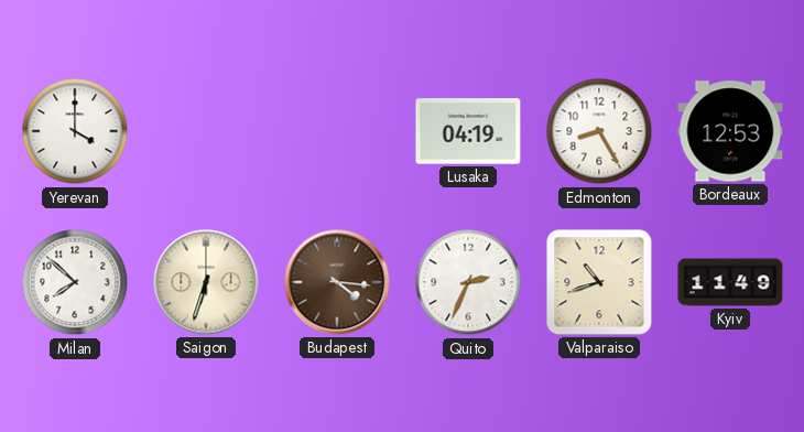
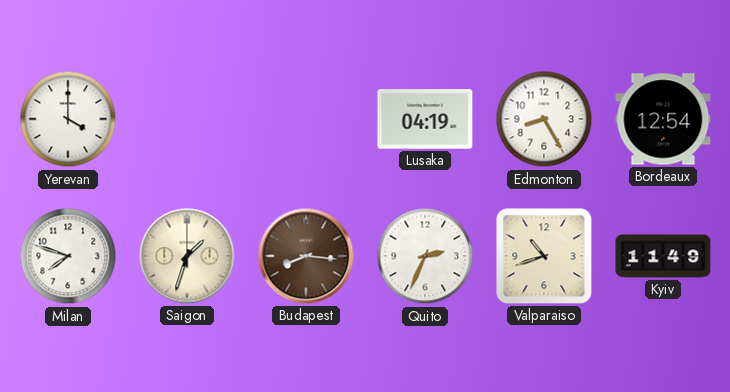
Bordeaux: 12:53 -> 12:54 (663, 119)
Milan: 7:52 -> 7:48 (68, 256)
Saigon: 6:33 -> 1:33 (187, 256)
Budapest: 4:16 -> 8:16 (306, 256)
